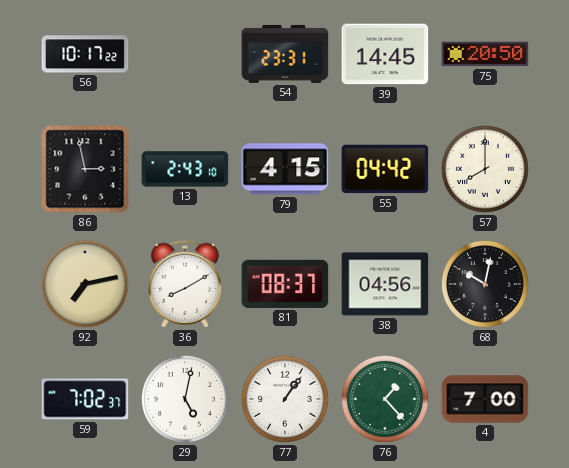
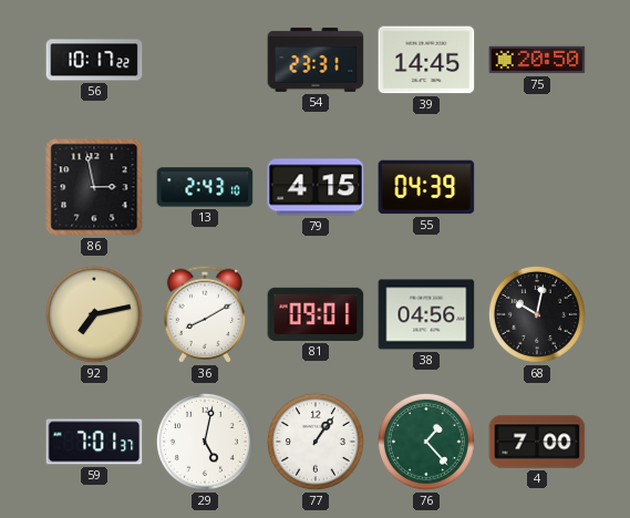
55: 04:42 -> 04:39 (426, 187)
57: 8:00 -> none (485, 169)
81: 08:37 -> 09:01 (316, 314)
59: 7:02 -> 7:01 (94, 442)
